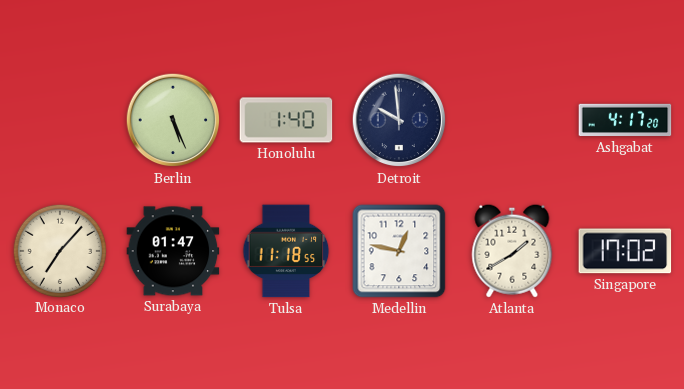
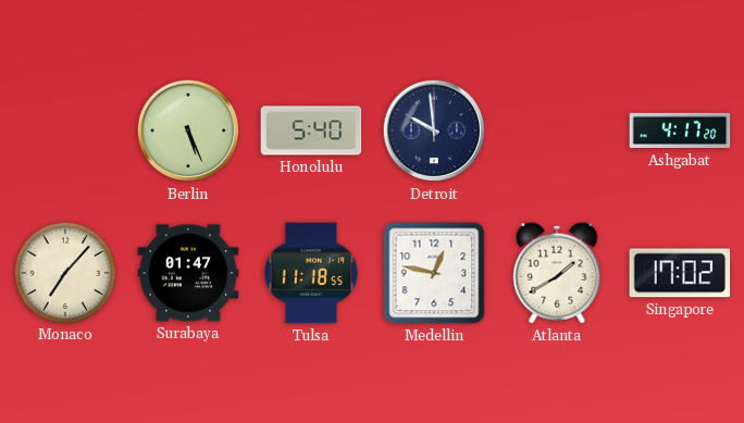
Honolulu: 1:40 -> 5:40 (311, 130)
